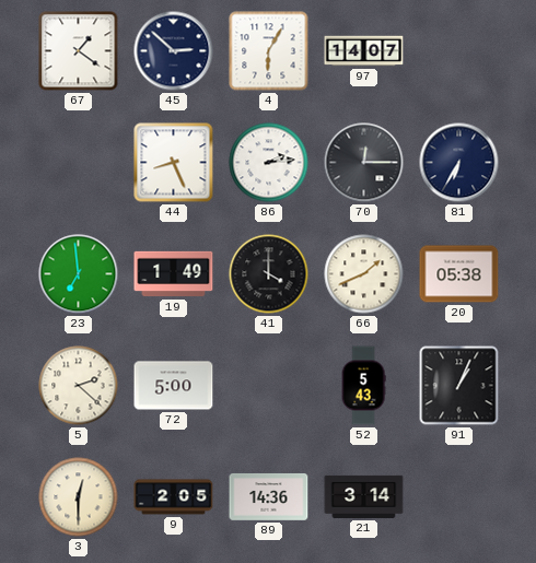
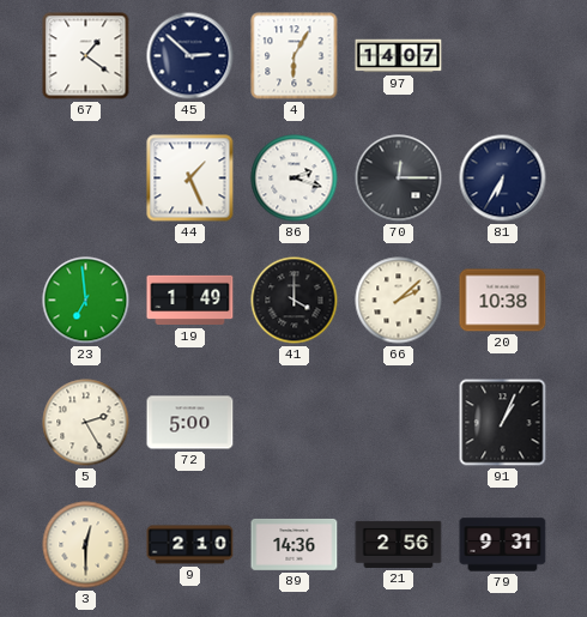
44: 8:26 -> 1:26 (190, 179)
86: 2:14 -> 2:18 (295, 179)
66: 1:41 -> 2:08 (399, 301)
20: 05:38 -> 10:38 (503, 301)
5: 2:22 -> 2:25 (86, 423)
52: 5:43 -> none (363, 386)
9: 2:05 -> 2:10 (190, 545)
21: 3:14 -> 2:56 (399, 544)
79: none -> 9:31 (503, 545)
